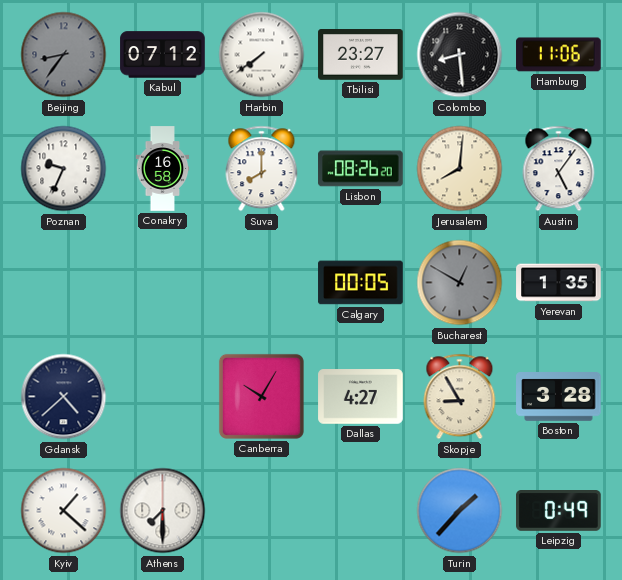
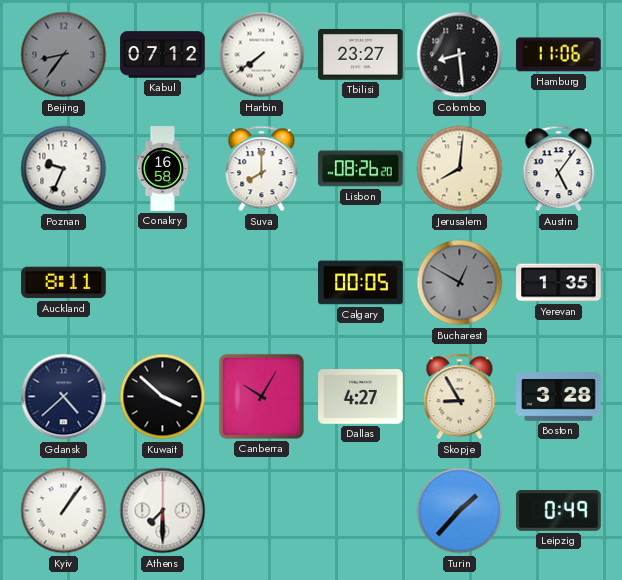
Auckland: none -> 8:11 (64, 283)
Kuwait: none -> 3:52 (163, 397)
Kyiv: 1:22 -> 1:06 (64, 511)
